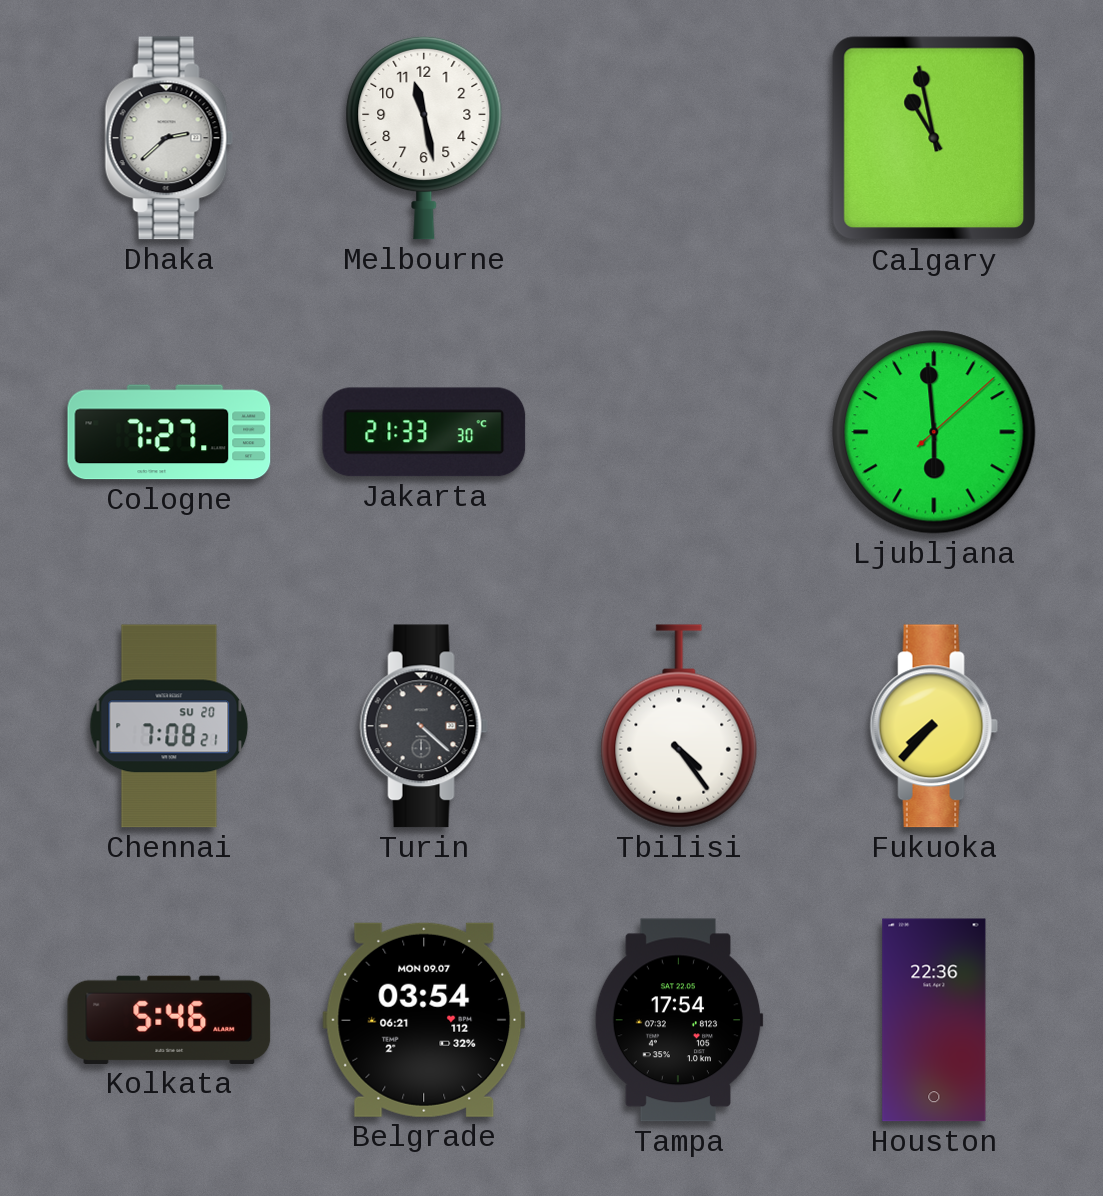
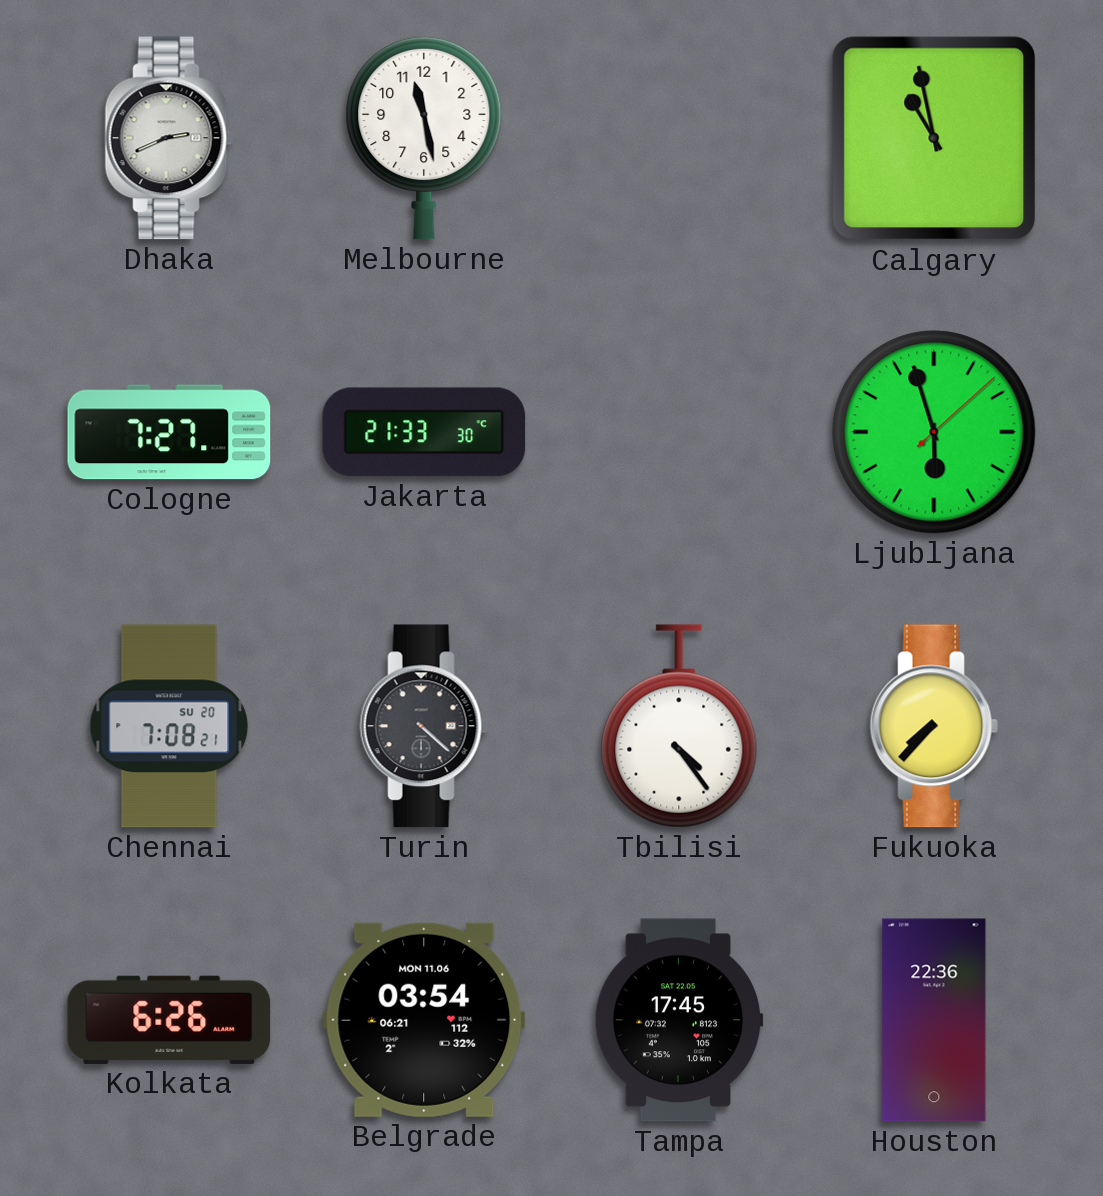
Dhaka: 2:38 -> 2:41 (169, 138)
Ljubljana: 5:59 -> 5:57 (934, 432)
Kolkata: 5:46 -> 6:26 (169, 1020)
Belgrade date: MON 09.07 -> MON 11.06 (424, 1020)
Tampa: 17:54 -> 17:45 (679, 1020)
